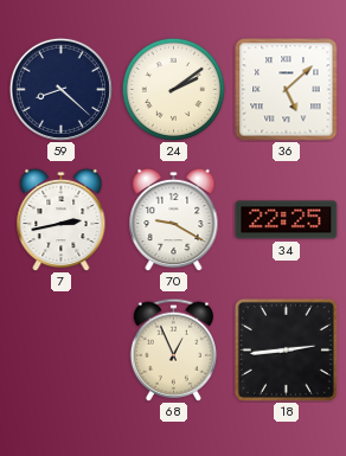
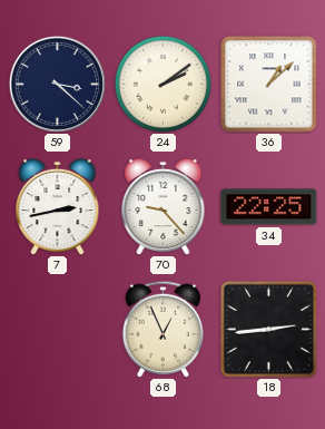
59: 8:22 -> 3:22 (57, 84)
36: 5:08 -> 1:08 (269, 85)
70: 9:20 -> 9:23 (164, 206)
